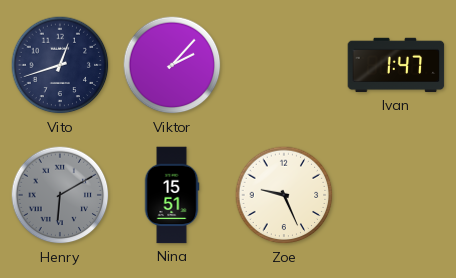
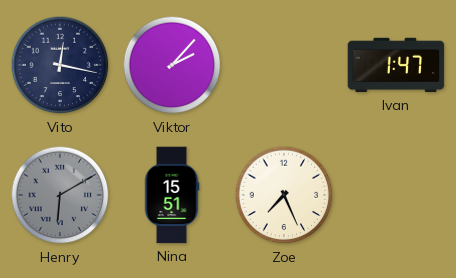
Vito: 12:42 -> 12:17 (60, 65)
Zoe: 9:26 -> 7:26 (284, 195)
